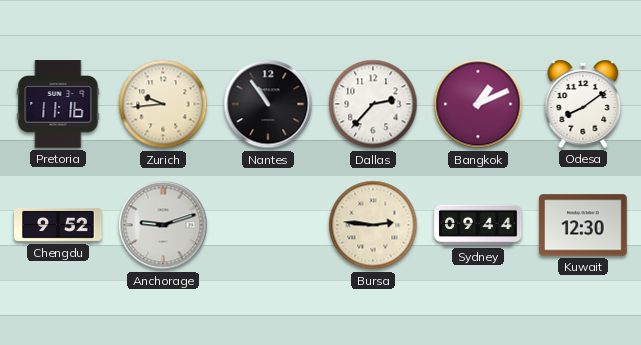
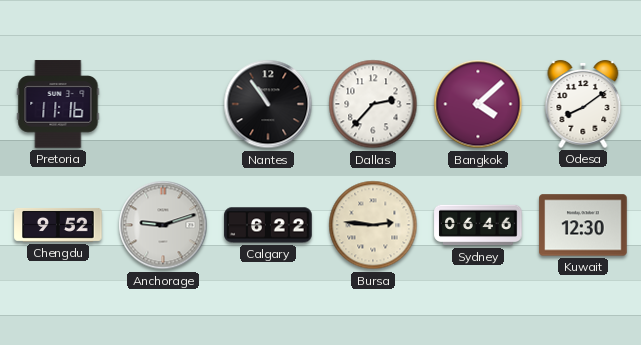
Zurich: 9:44 -> none (163, 104)
Bangkok: 1:11 -> 4:08 (478, 104)
Calgary: none -> 6:22 (268, 225)
Sydney: 09:44 -> 06:46 (478, 225)
